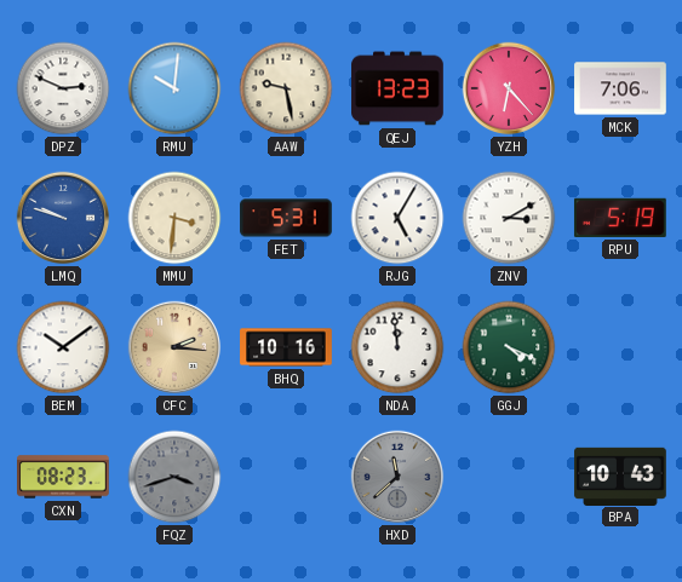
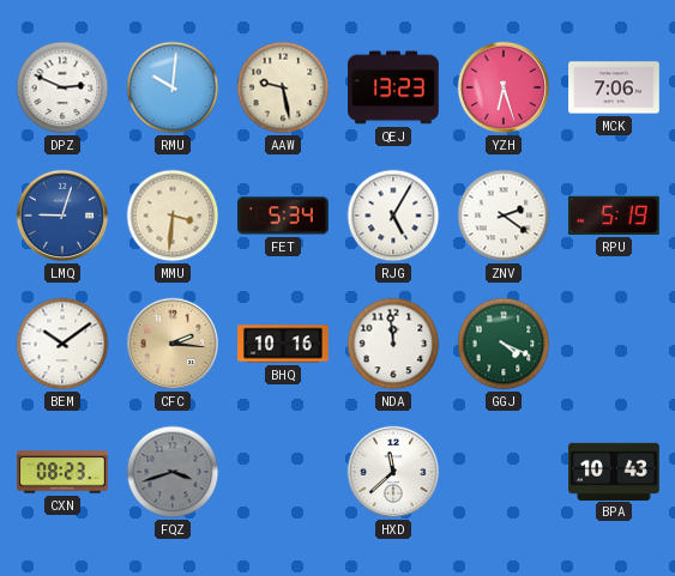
YZH: 6:23 -> 6:27 (504, 87)
LMQ: 9:48 -> 9:03 (62, 216)
FET: 5:31 -> 5:34 (283, 216)
ZNV: 3:10 -> 2:21 (504, 216)
HXD dial: grey -> white (393, 472)
